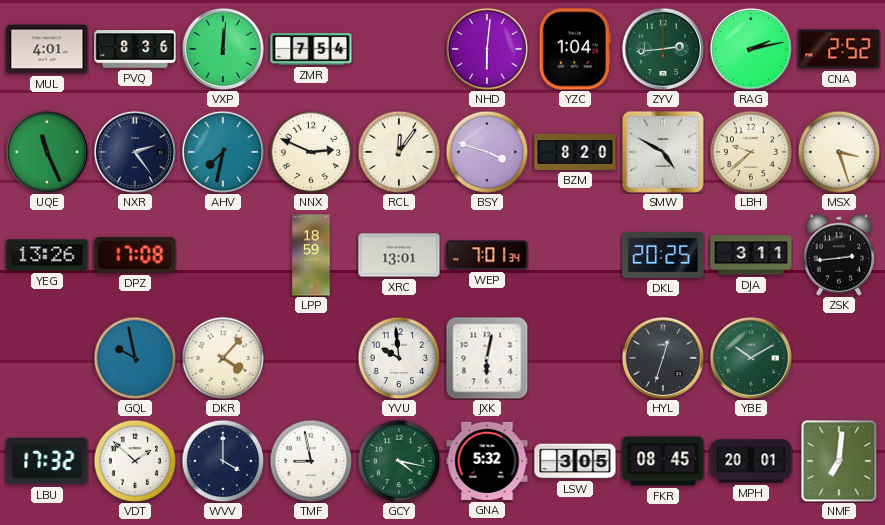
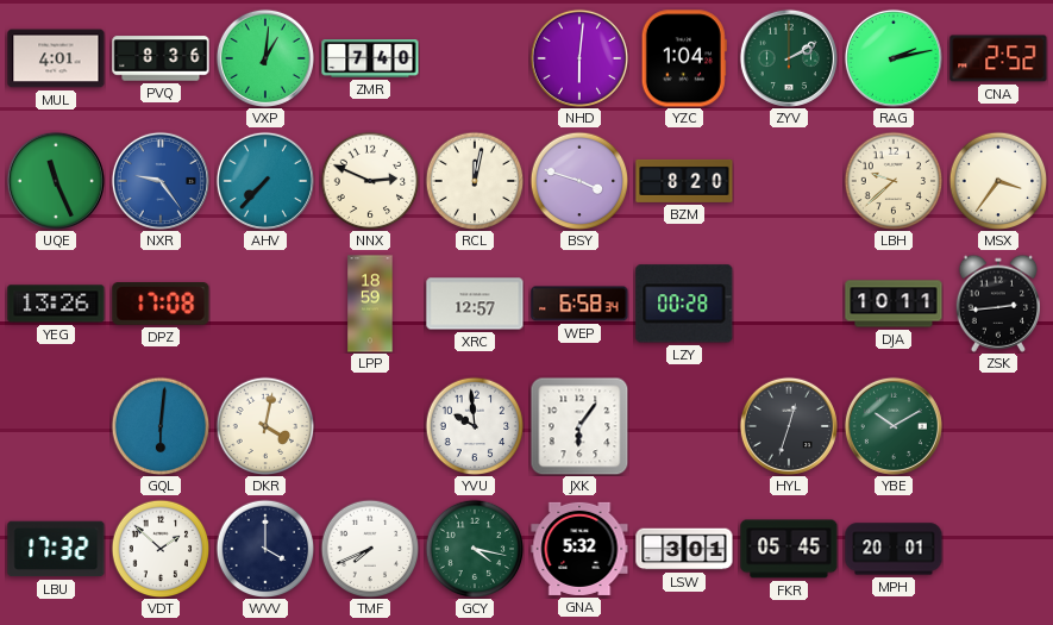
VXP: 12:01 -> 1:01 (265, 58)
ZMR: 7:54 -> 7:40 (370, 58)
ZYV: 2:44 -> 2:10 (789, 58)
NXR: 2:24 -> 9:24 (161, 181)
NXR dial: navy -> blue (161, 181)
AHV: 7:32 -> 7:37 (265, 181)
RCL: 12:06 -> 12:02 (475, 181)
SMW: 4:50 -> none (663, 152)
MSX: 3:27 -> 3:36 (998, 181)
XRC: 13:01 -> 12:57 (475, 304)
WEP: 7:01 -> 6:58 (579, 304)
LZY: none -> 00:28 (684, 304)
DKL: 20:25 -> none (663, 256)
DJA: 3:11 -> 10:11 (894, 304)
GQL: 9:58 -> 6:01 (161, 426)
DKR: 4:07 -> 4:02 (265, 426)
JXK: 6:02 -> 6:06 (579, 426)
TMF: 8:58 -> 7:41 (370, 549)
LSW: 3:05 -> 3:01 (684, 549)
FKR: 08:45 -> 05:45 (789, 549)
NMF: 7:01 -> none (839, 461)
